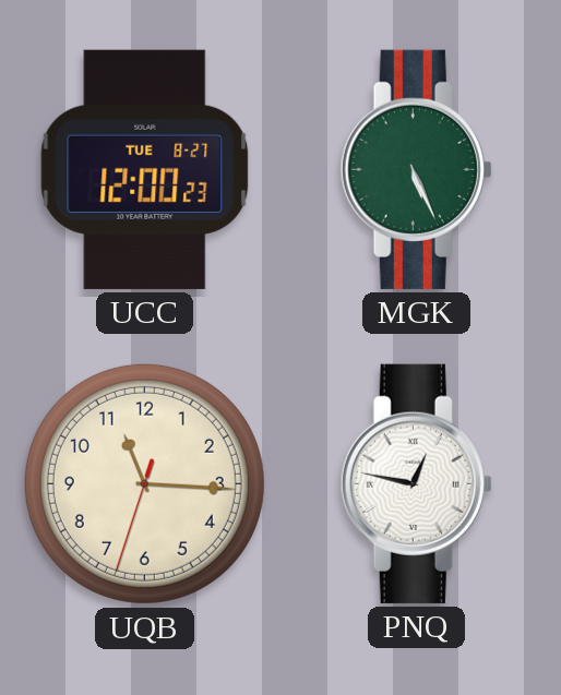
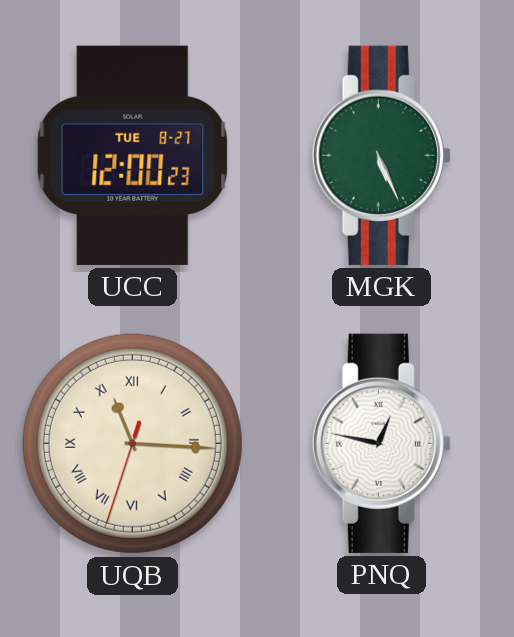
UQB numerals: Arabic -> Roman (132, 443)
